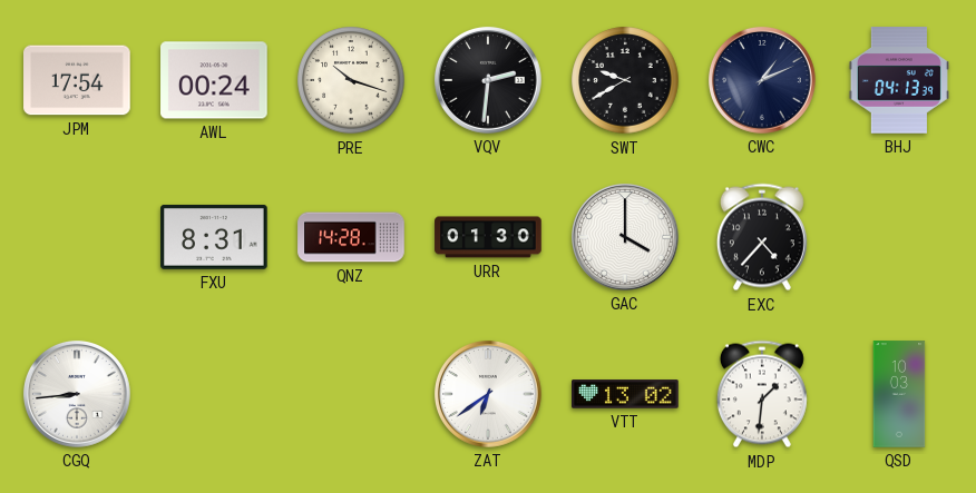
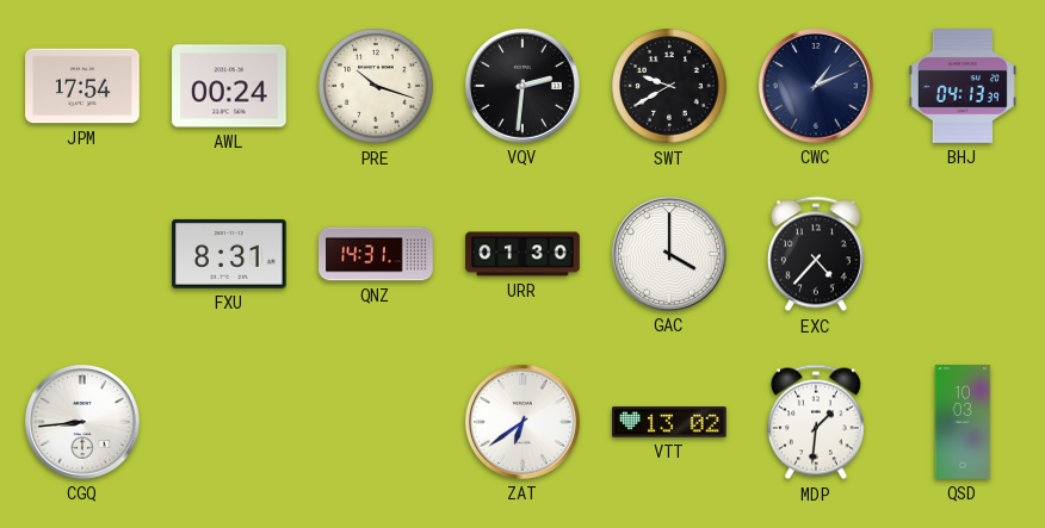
QNZ: 14:28 -> 14:31 (376, 254)
